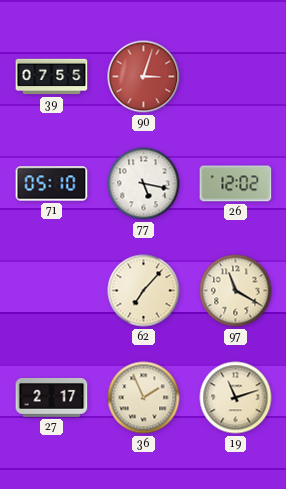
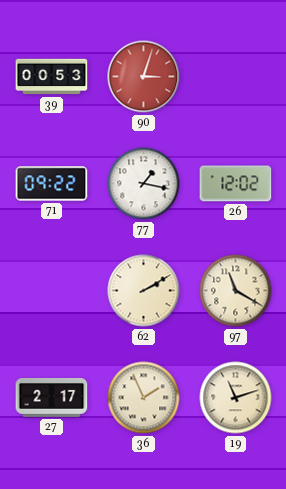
39: 07:55 -> 00:53 (52, 77)
71: 05:10 -> 09:22 (52, 184)
77: 5:17 -> 1:17 (144, 184)
62: 7:07 -> 2:10 (144, 291)
